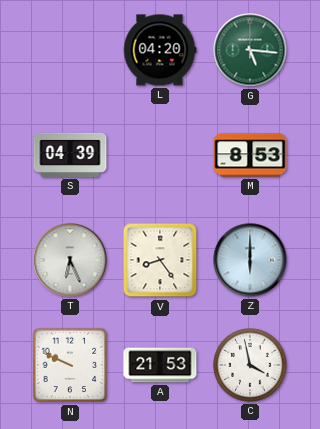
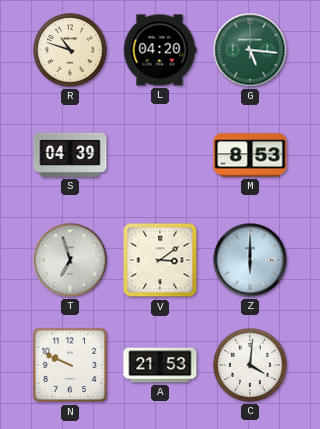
R: none -> 10:48 (70, 50)
T: 6:26 -> 6:57 (70, 260)
V: 8:24 -> 3:09 (160, 260)
C: 3:58 -> 4:01 (250, 365)
